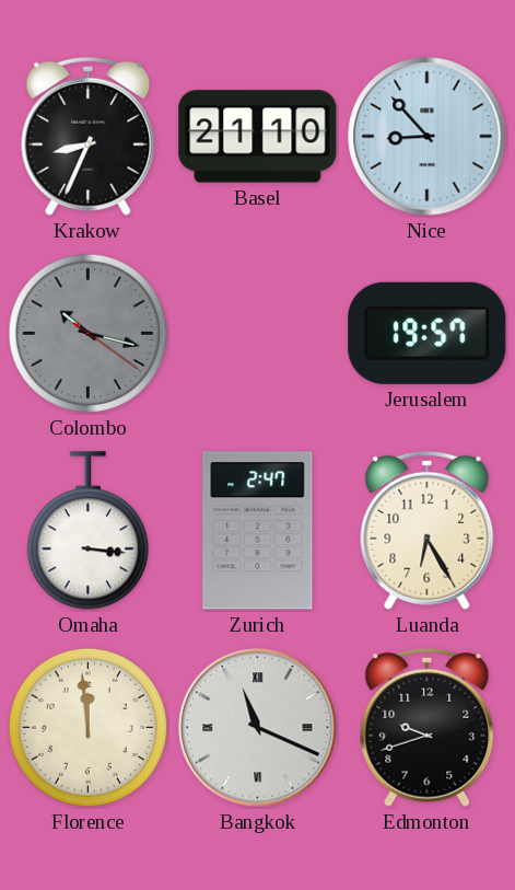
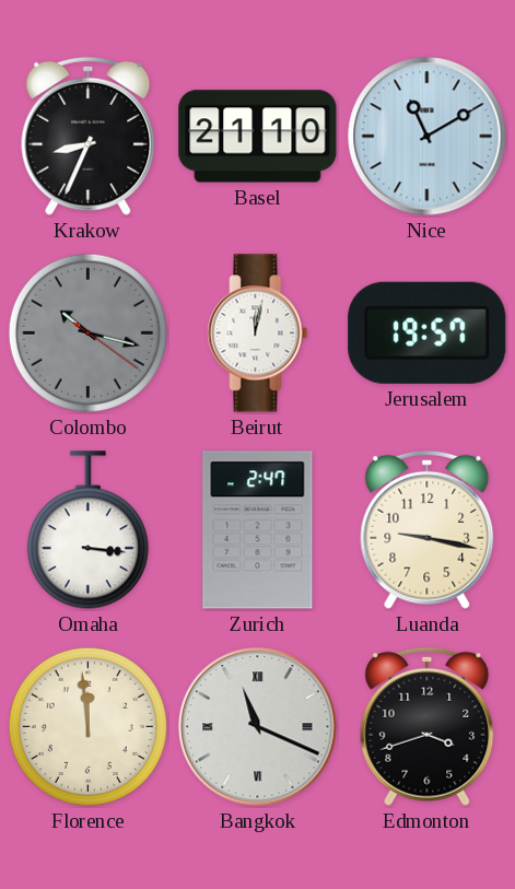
Nice: 8:53 -> 11:10 (428, 137)
Beirut: none -> 12:02 (258, 334)
Luanda: 6:25 -> 9:17 (428, 529)
Edmonton: 9:42 -> 3:42 (428, 726)
